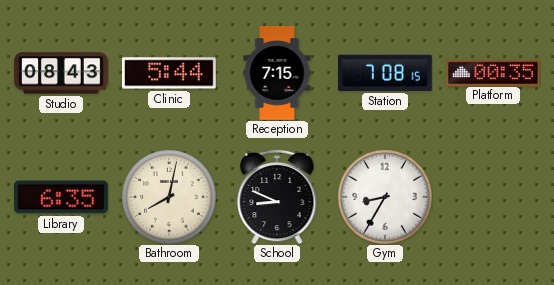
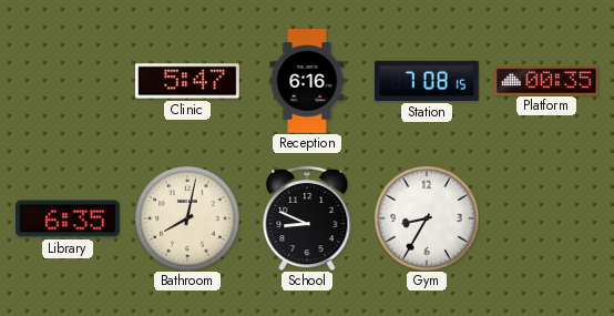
Studio: 08:43 -> none (61, 73)
Clinic: 5:44 -> 5:47 (188, 81)
Reception: 7:15 -> 6:16 (307, 81)
